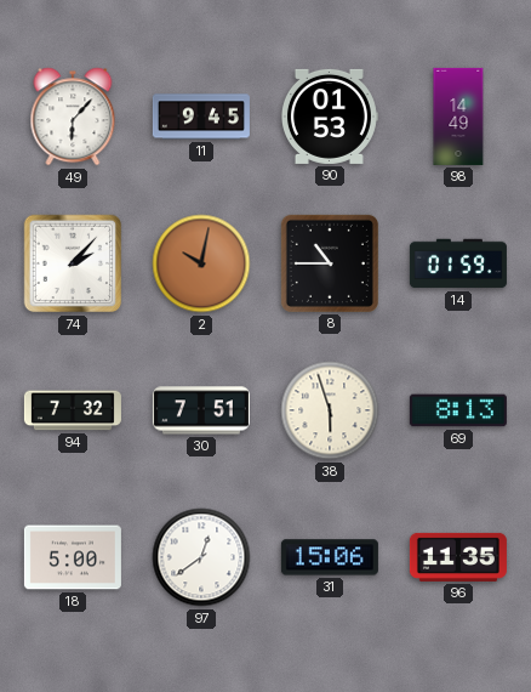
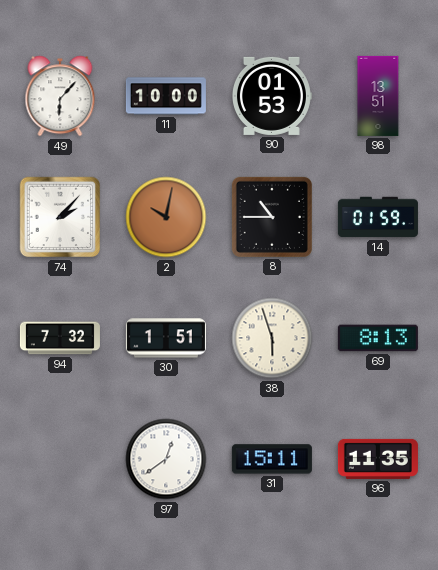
11: 9:45 -> 10:00 (166, 96)
98: 14:49 -> 13:51 (378, 96)
30: 7:51 -> 1:51 (166, 338)
18: 5:00 -> none (73, 557)
31: 15:06 -> 15:11 (272, 459)
